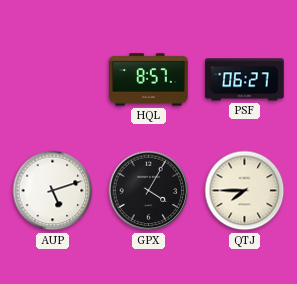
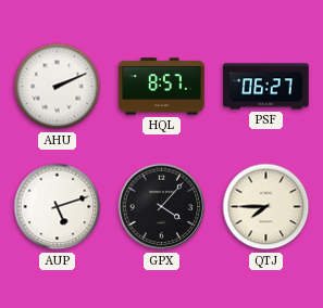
AHU: none -> 2:11 (58, 87)
GPX: 4:05 -> 4:07 (162, 207)
